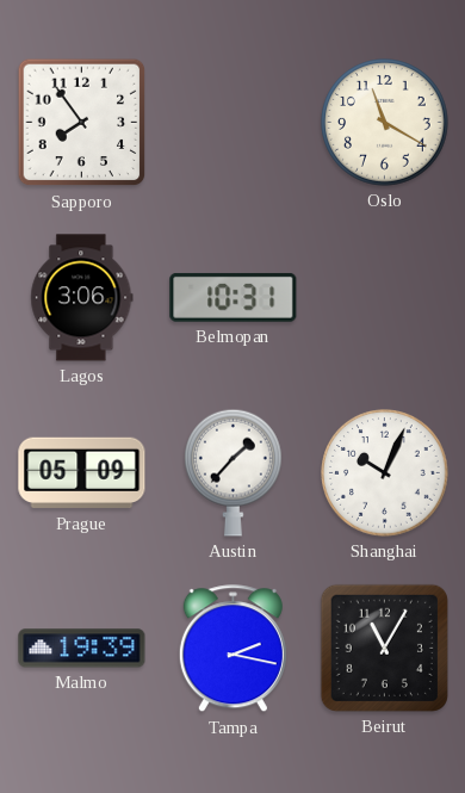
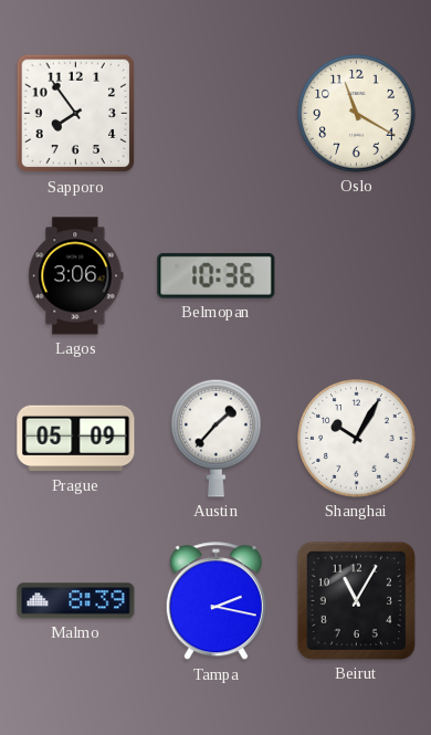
Belmopan: 10:31 -> 10:36 (217, 275)
Shanghai: 10:04 -> 10:05 (357, 439)
Malmo: 19:39 -> 8:39 (76, 601)
